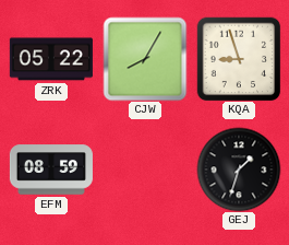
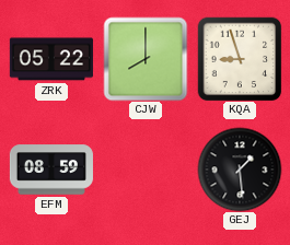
CJW: 8:05 -> 8:00 (146, 59)
GEJ: 1:33 -> 1:29 (240, 170)
